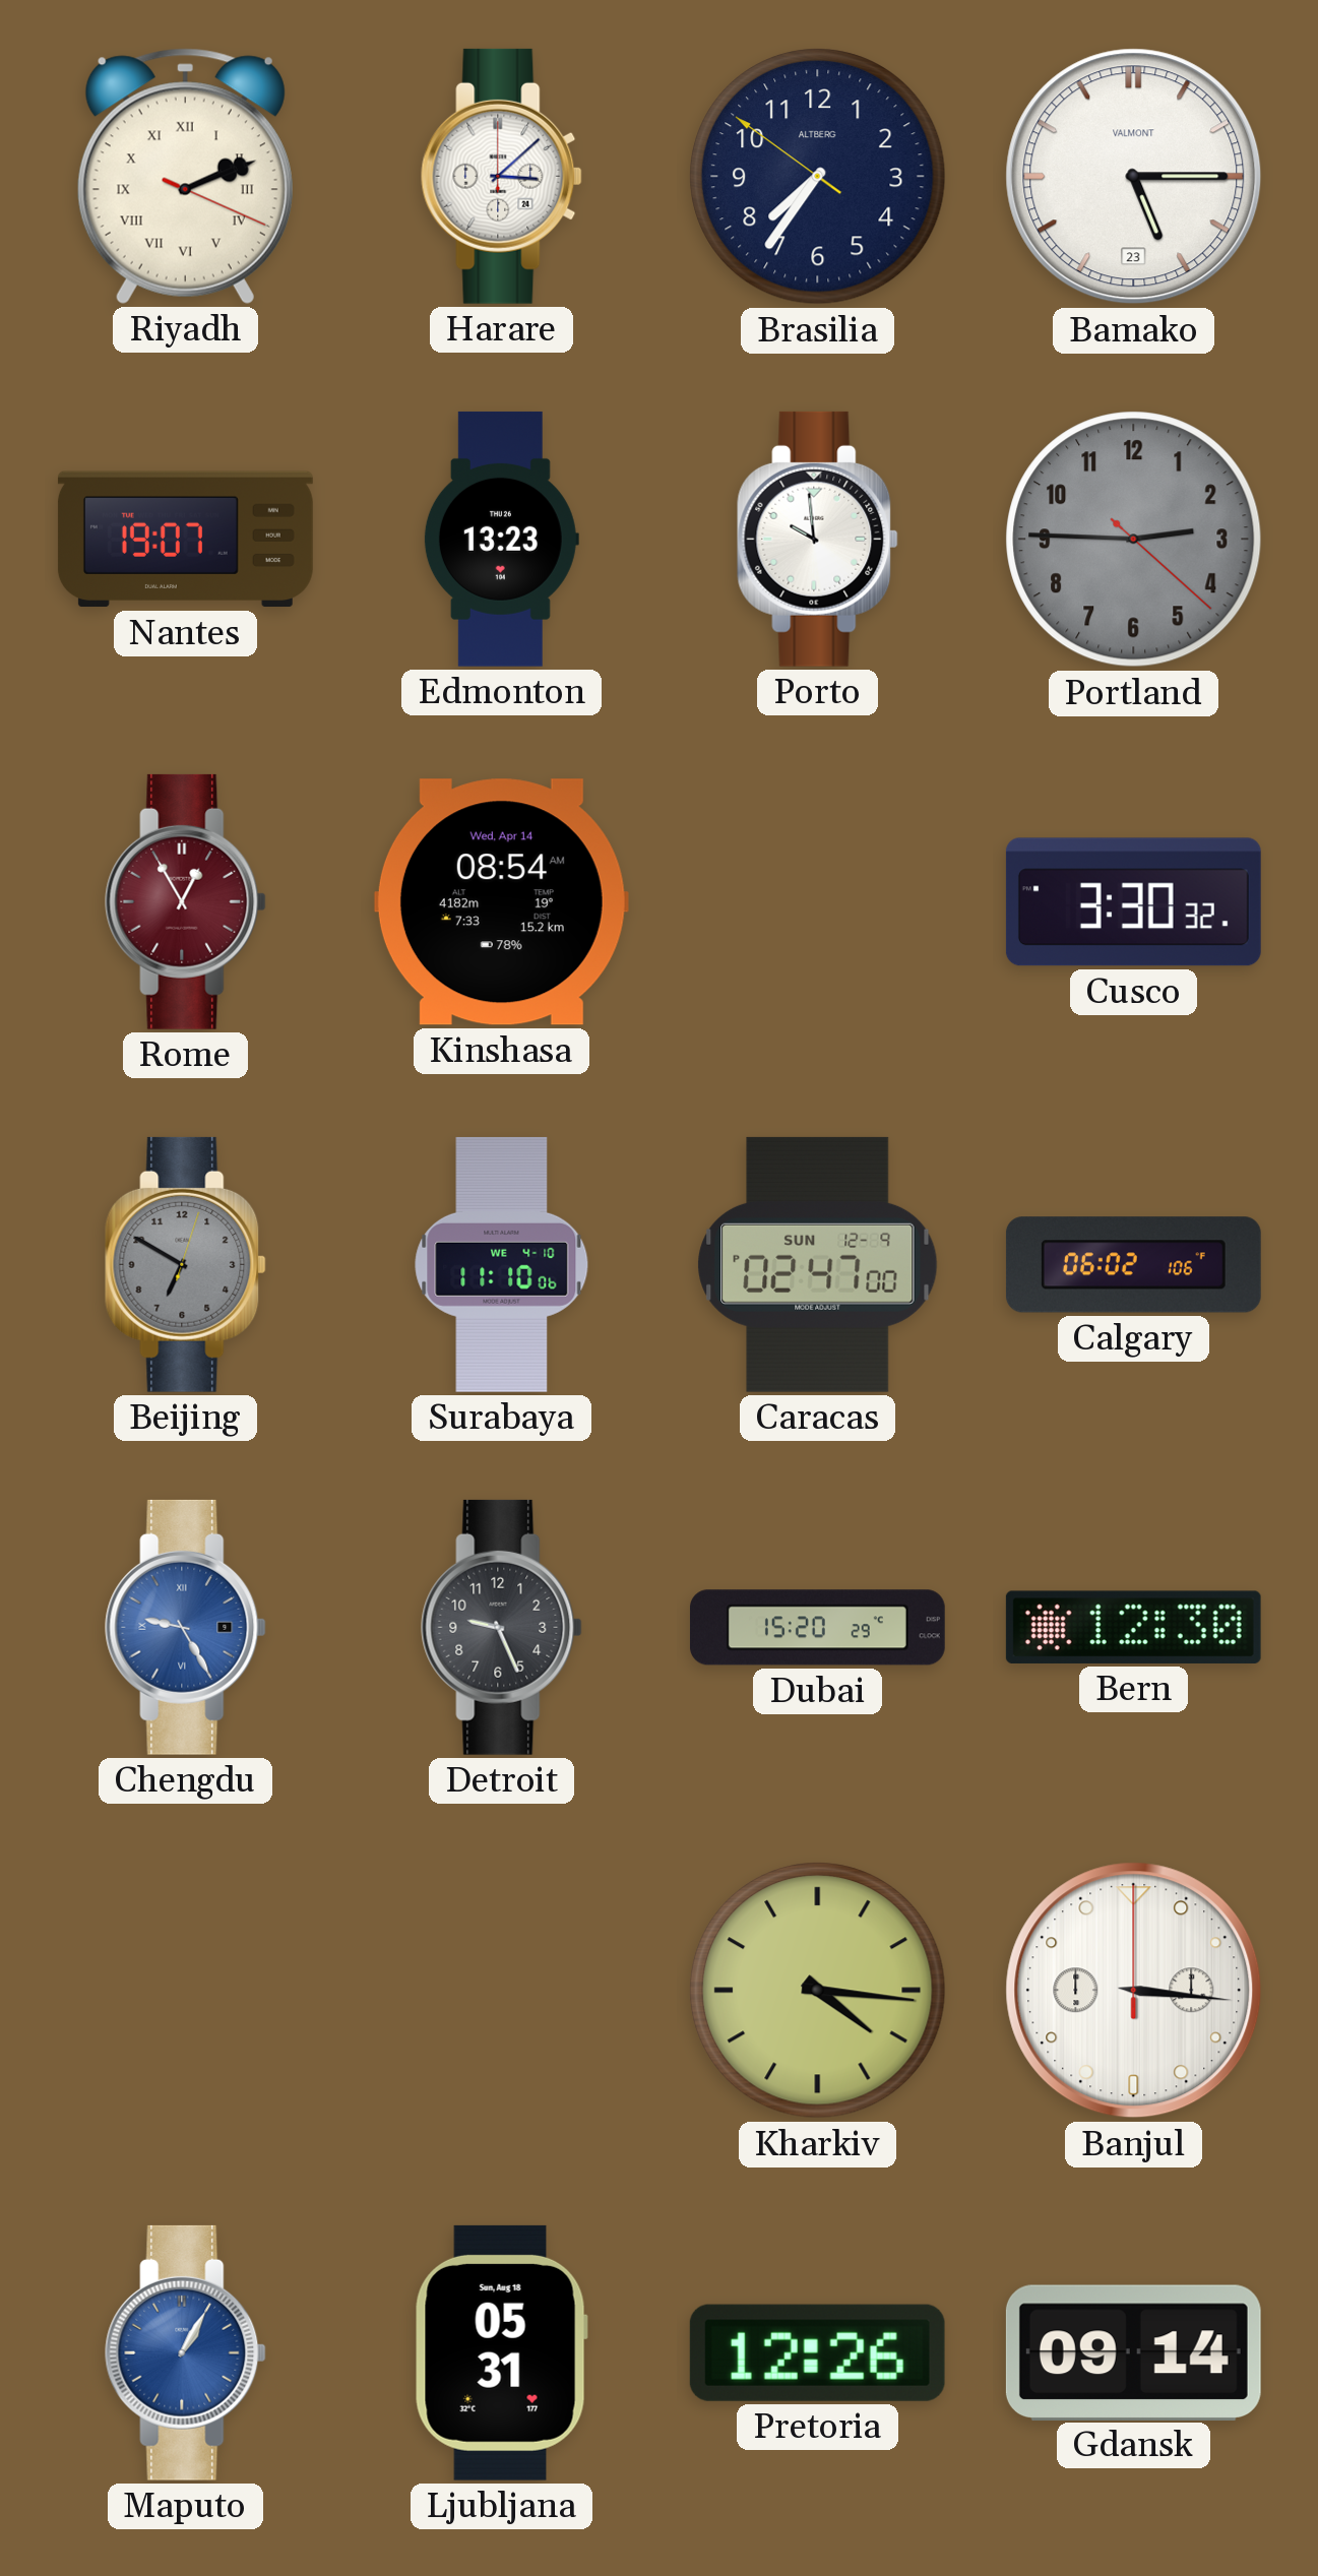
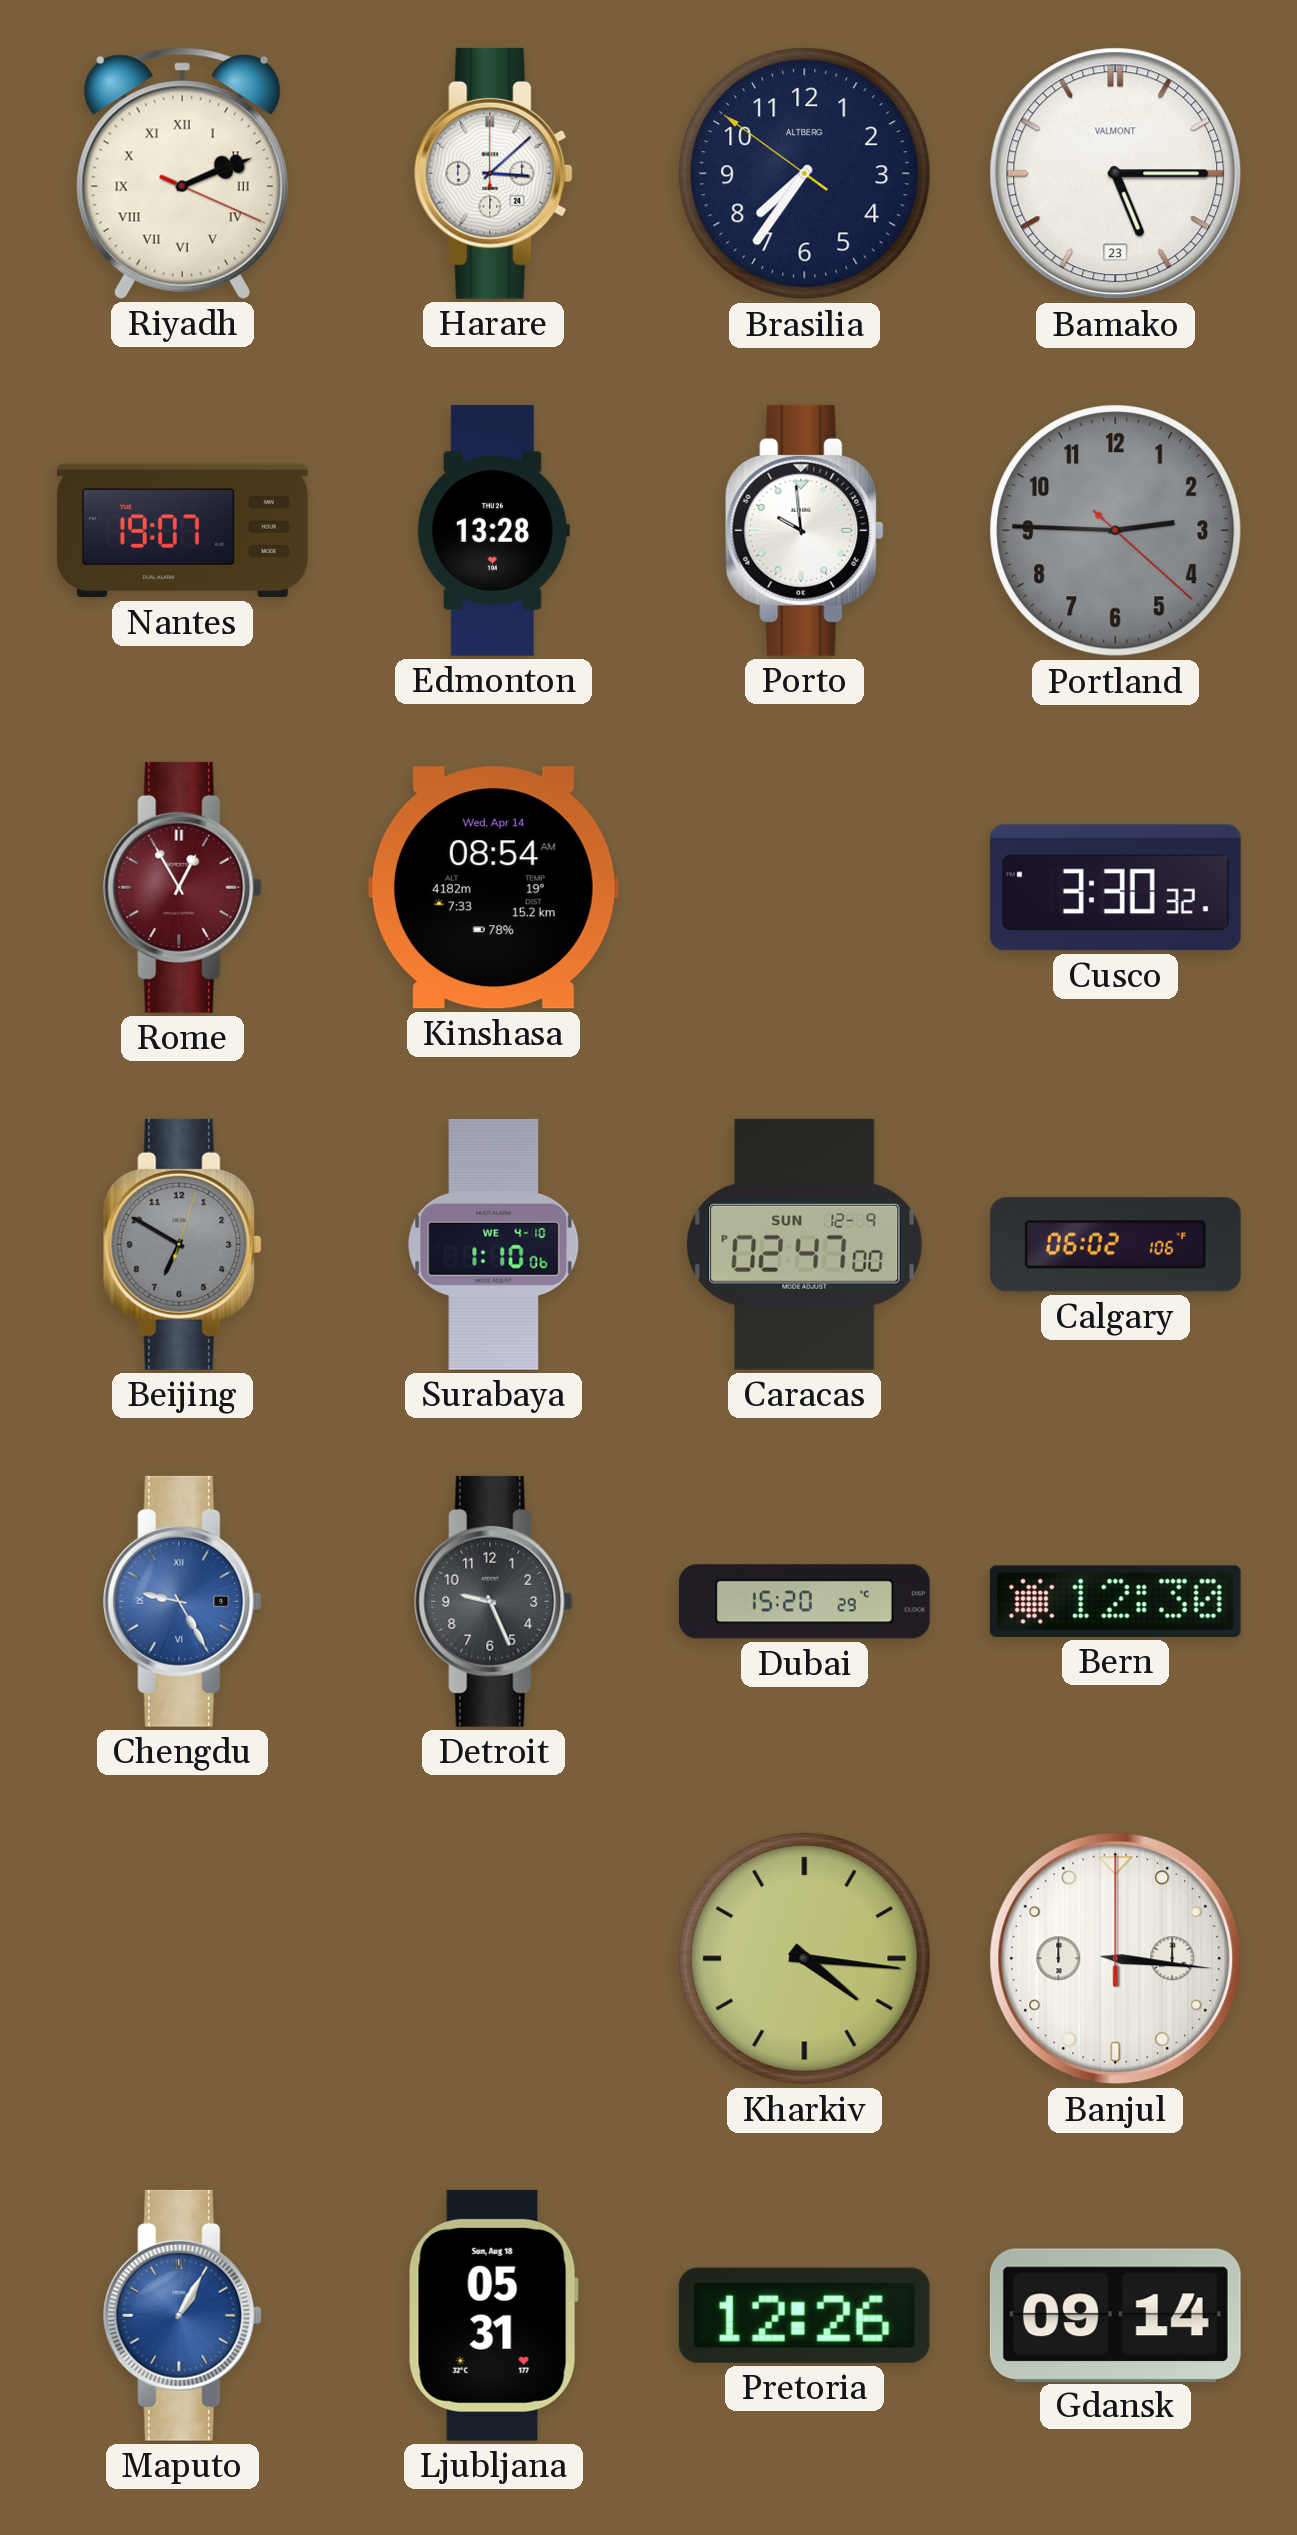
Edmonton: 13:23 -> 13:28 (493, 530)
Surabaya: 11:10 -> 1:10 (494, 1244)
